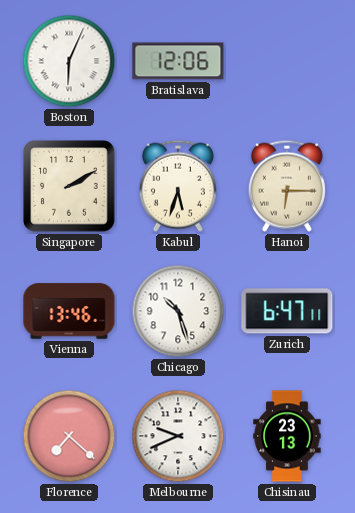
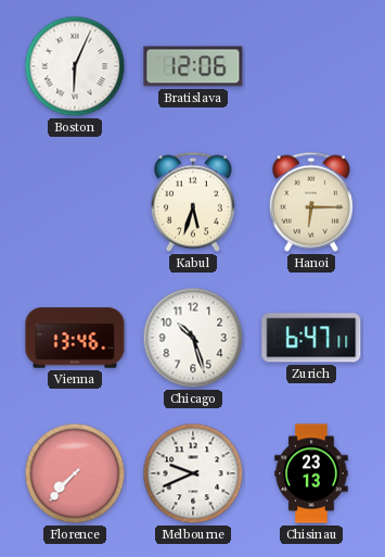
Singapore: 2:10 -> none (69, 186)
Florence: 7:22 -> 7:37 (75, 473)
